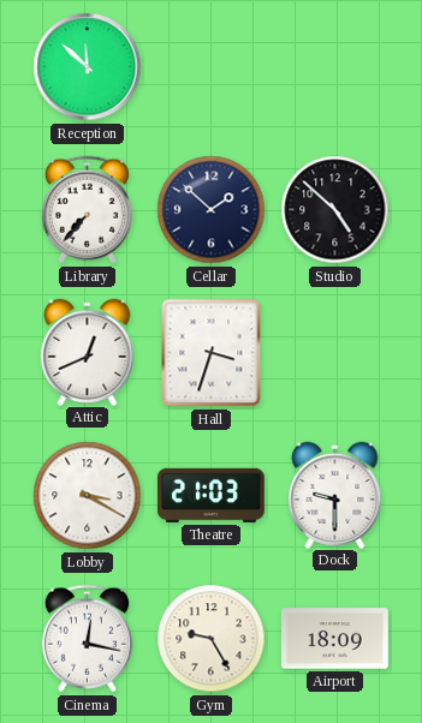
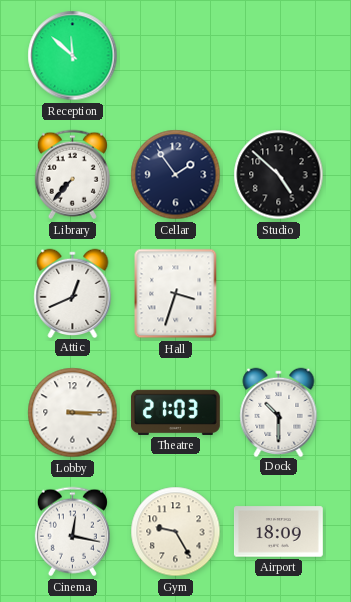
Cellar: 1:52 -> 1:54 (176, 175)
Lobby: 3:20 -> 3:15 (73, 413)
Dock: 9:30 -> 10:30 (279, 412)
